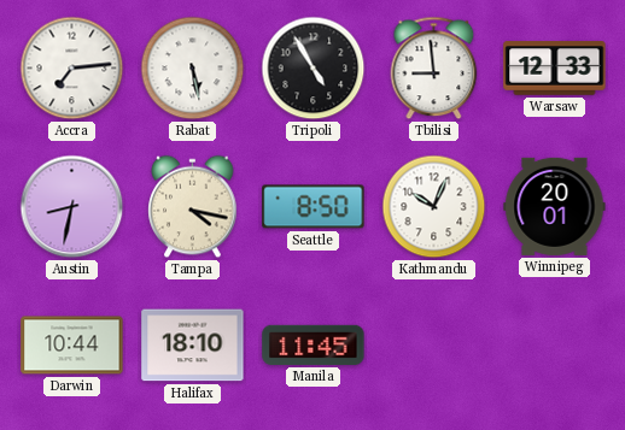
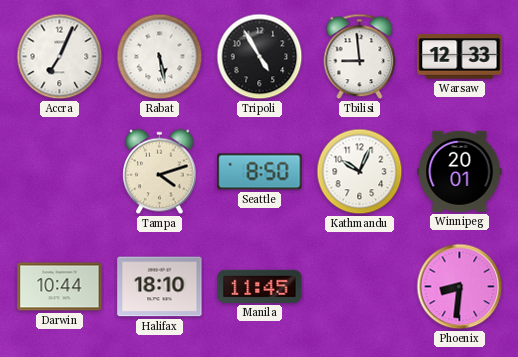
Accra: 7:14 -> 7:04 (60, 57)
Austin: 8:32 -> none (72, 207)
Tampa: 4:17 -> 4:12 (160, 172)
Phoenix: none -> 8:31 (460, 287)
